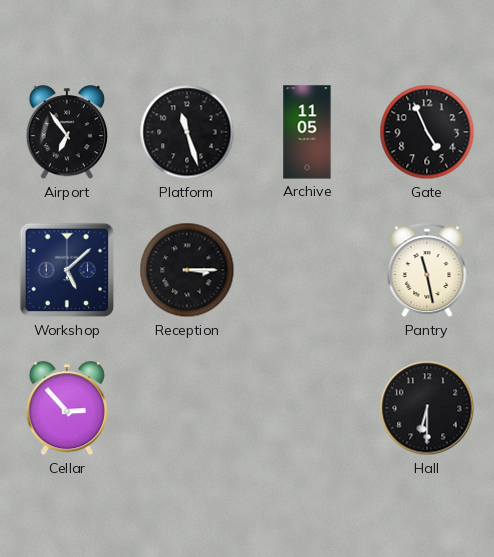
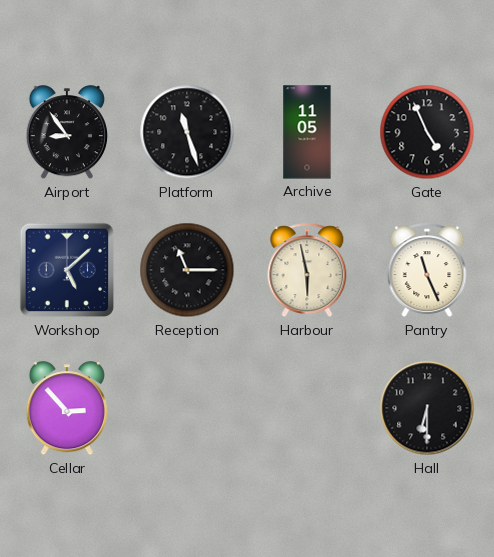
Airport: 6:54 -> 8:54 (67, 133)
Reception: 3:15 -> 11:15 (187, 270)
Harbour: none -> 5:58 (307, 271)
Pantry: 11:28 -> 11:26 (427, 271)
